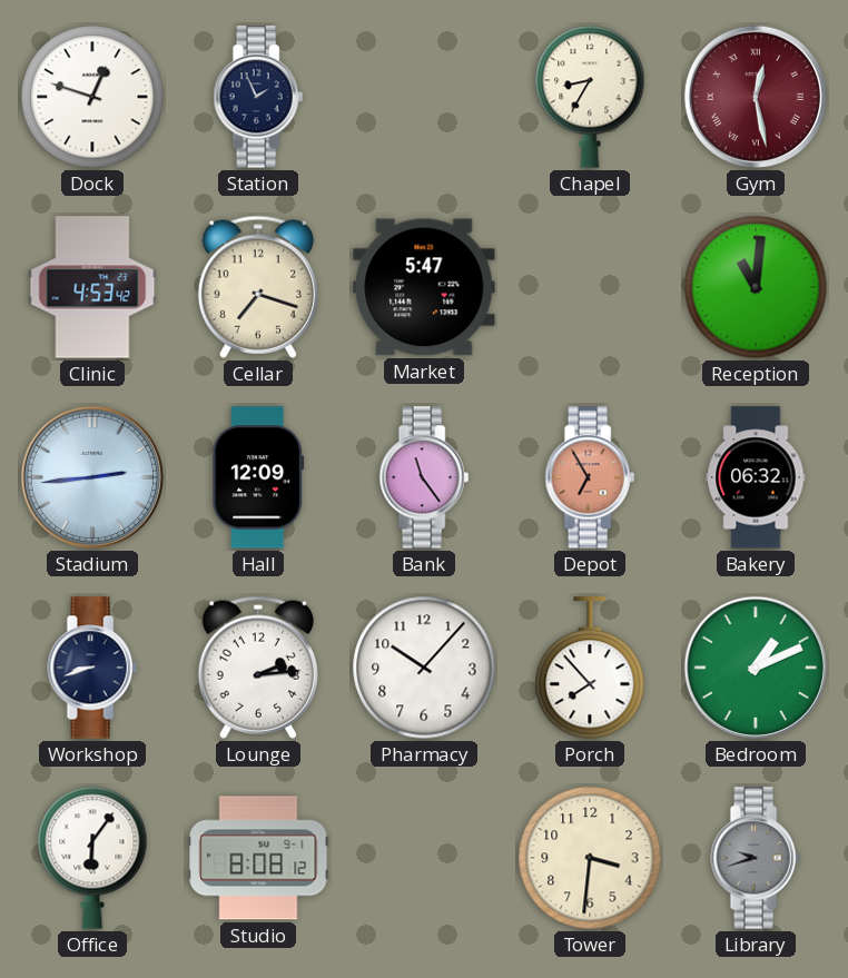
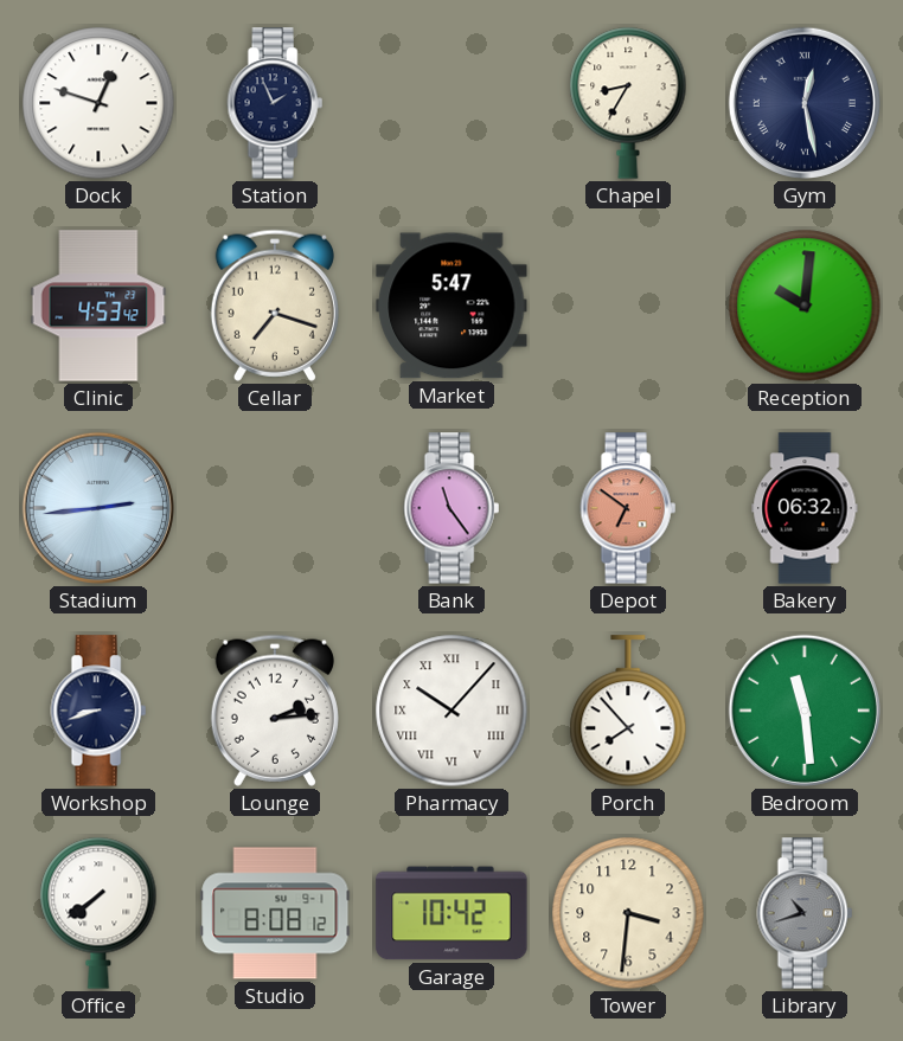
Gym dial: burgundy -> navy (805, 103)
Reception: 11:01 -> 10:01 (805, 306)
Hall: 12:09 -> none (258, 477)
Depot: 6:55 -> 6:51 (628, 508)
Pharmacy numerals: Arabic -> Roman (451, 711)
Bedroom: 1:11 -> 11:29 (805, 711)
Office: 6:06 -> 7:39 (98, 913)
Garage: none -> 10:42 (451, 913)
Library: 9:42 -> 10:42 (805, 913)
